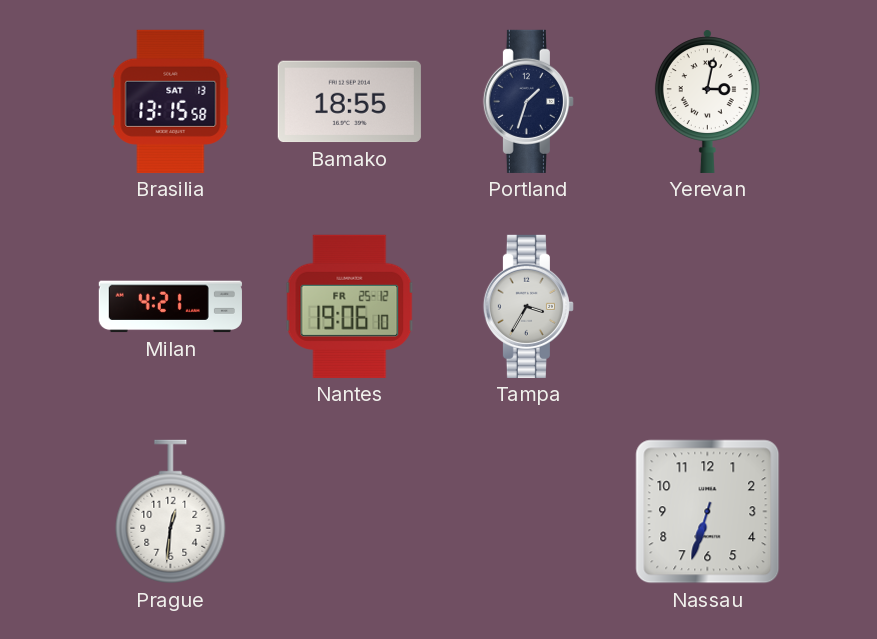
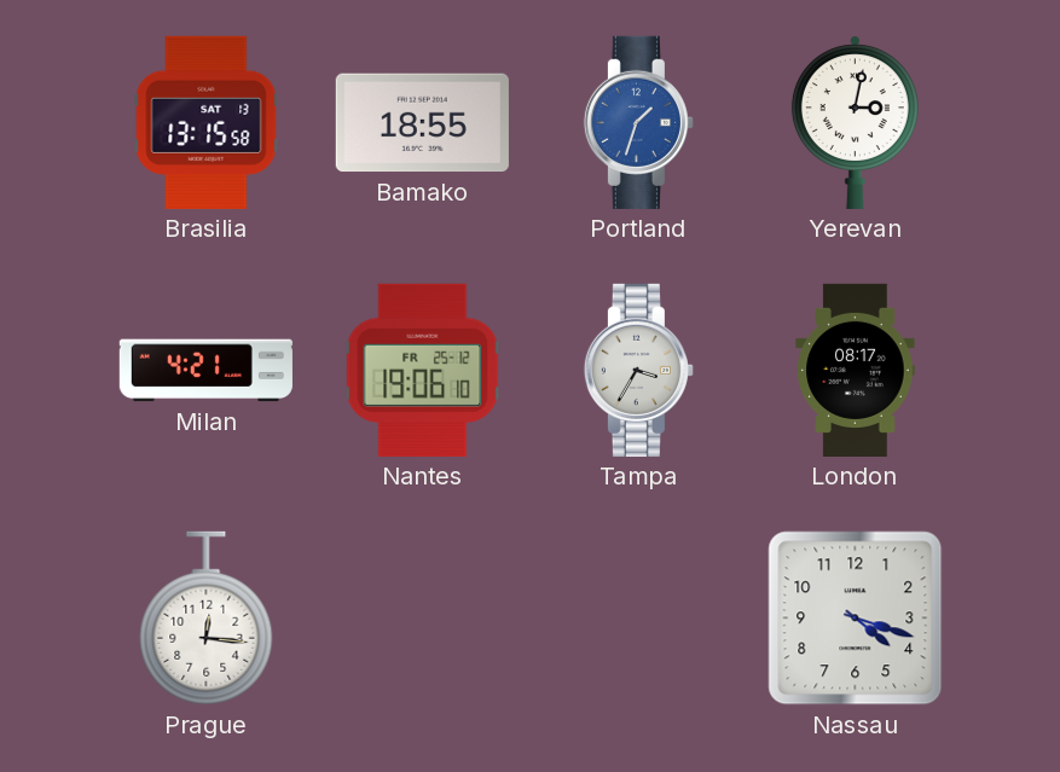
Portland dial: navy -> blue (638, 122)
London: none -> 08:17 (856, 370)
Prague: 12:31 -> 12:16 (207, 619)
Nassau: 6:33 -> 4:18 (856, 619)
